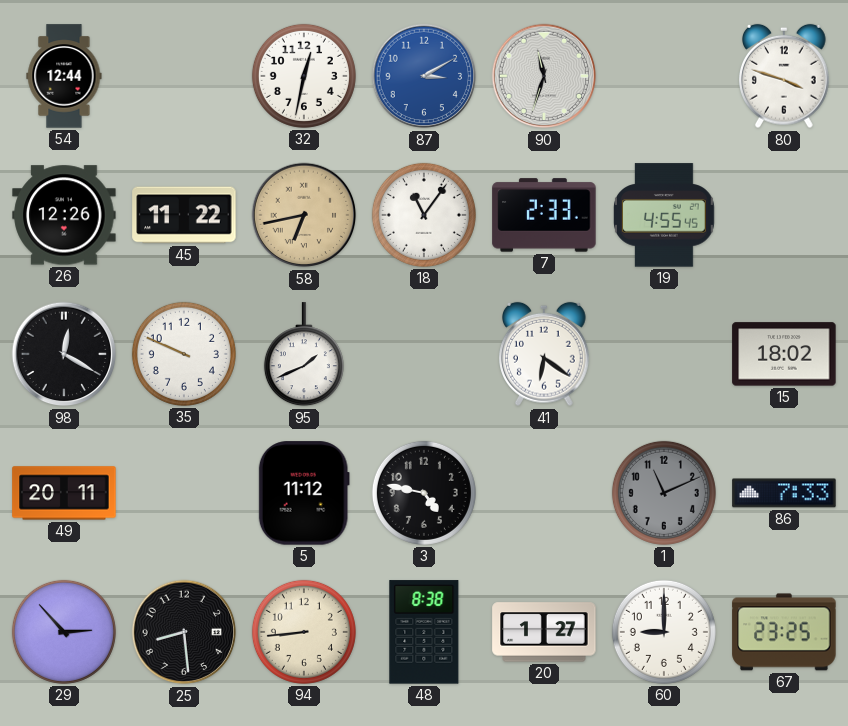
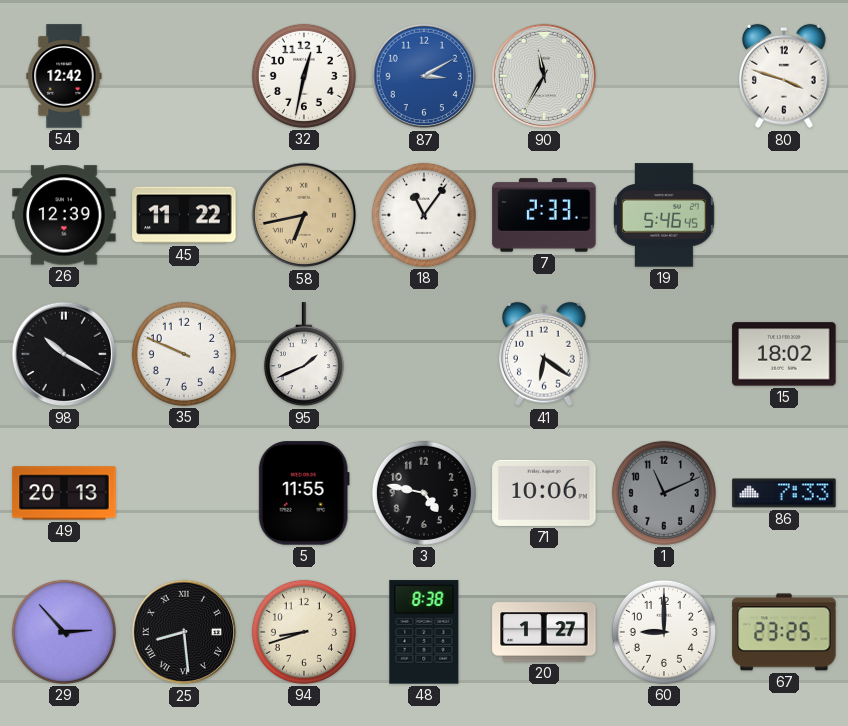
54: 12:44 -> 12:42 (64, 76)
90: 11:33 -> 11:35 (544, 76)
26: 12:26 -> 12:39 (64, 215)
19: 4:55 -> 5:46 (665, 215)
98: 12:20 -> 10:20 (64, 354)
49: 20:11 -> 20:13 (64, 493)
5: 11:12 -> 11:55 (304, 493)
71: none -> 10:06 (544, 493)
25 numerals: Arabic -> Roman (184, 632)
94: 8:44 -> 8:42 (304, 632)
